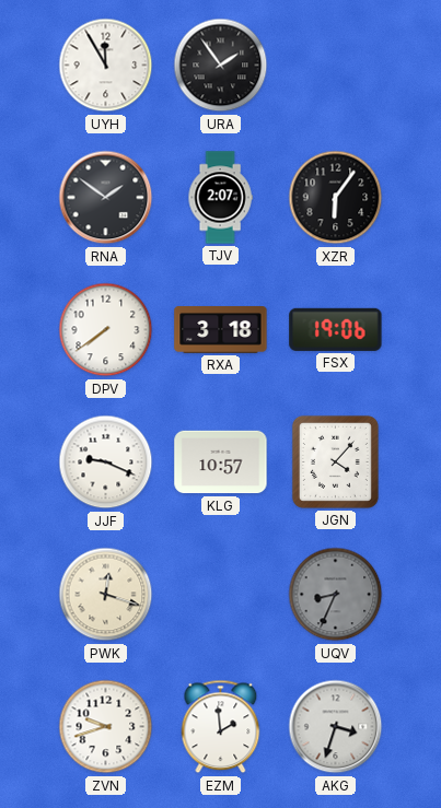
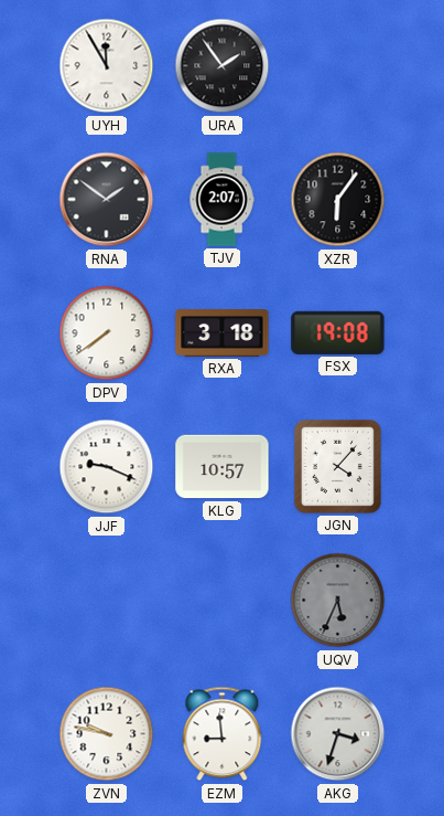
FSX: 19:06 -> 19:08 (338, 332)
PWK: 12:18 -> none (106, 595)
UQV: 8:34 -> 5:34 (338, 601)
ZVN: 9:42 -> 9:47 (107, 734)
EZM: 1:59 -> 8:59 (223, 734)
